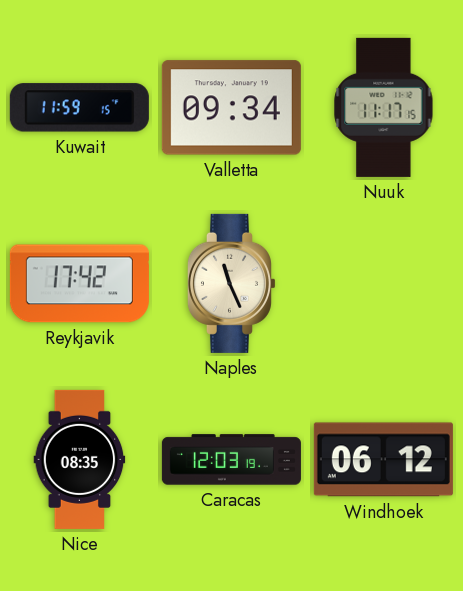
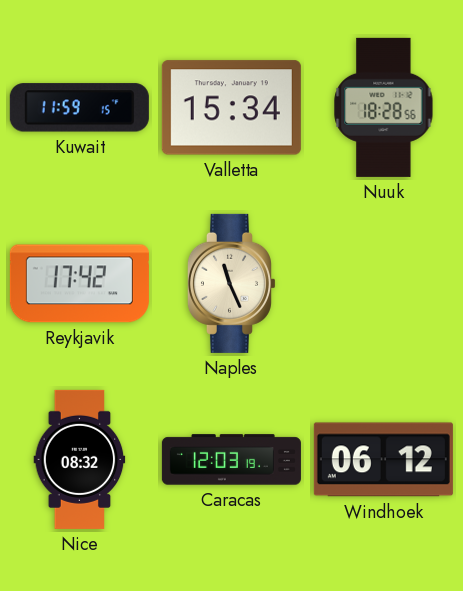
Valletta: 09:34 -> 15:34 (231, 108)
Nuuk: 11:17 -> 18:28 (384, 107)
Nice: 08:35 -> 08:32 (80, 459)
